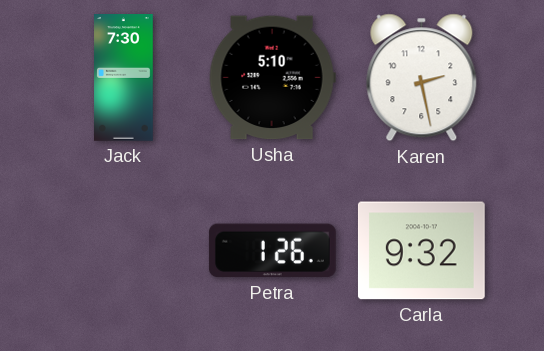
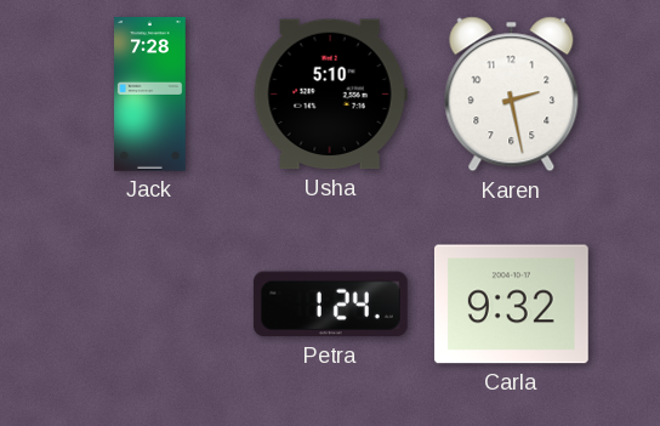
Jack: 7:30 -> 7:28 (150, 95)
Petra: 1:26 -> 1:24 (330, 305)
